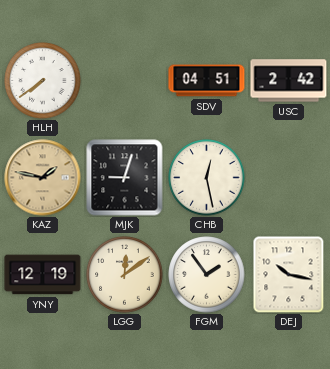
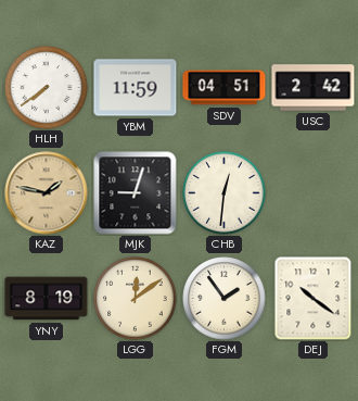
YBM: none -> 11:59 (136, 88)
CHB: 12:28 -> 12:31 (225, 193)
YNY: 12:19 -> 8:19 (47, 299)
DEJ: 10:17 -> 10:21 (314, 298)
